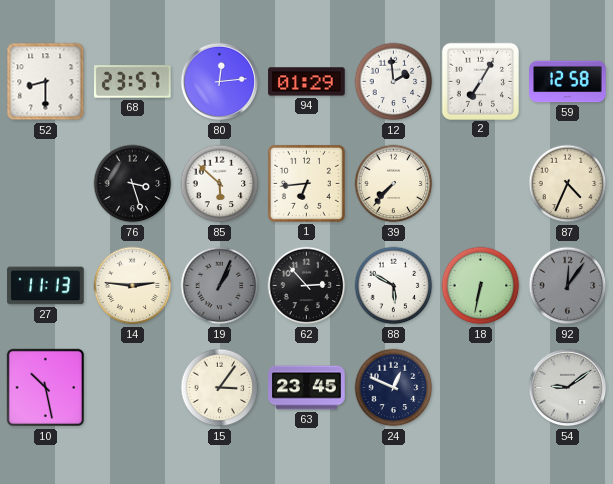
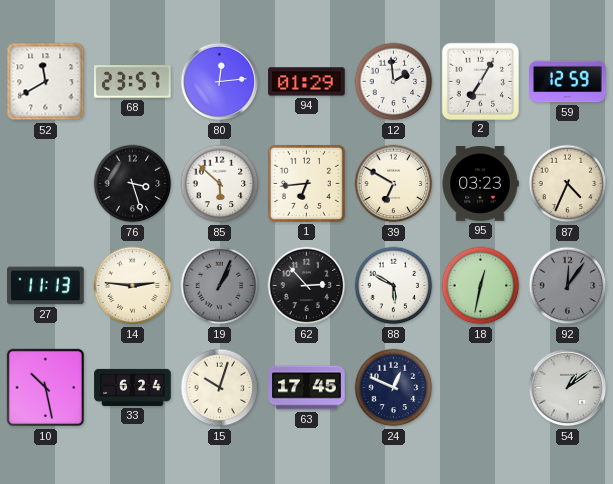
52: 8:30 -> 11:40 (46, 82)
59: 12:58 -> 12:59 (568, 82)
39: 7:37 -> 6:50 (394, 184)
95: none -> 03:23 (480, 184)
18: 6:32 -> 12:32 (481, 286)
33: none -> 6:24 (133, 387)
15: 3:06 -> 10:03 (220, 388)
63: 23:45 -> 17:45 (307, 388)
54: 9:09 -> 1:09 (568, 388)
